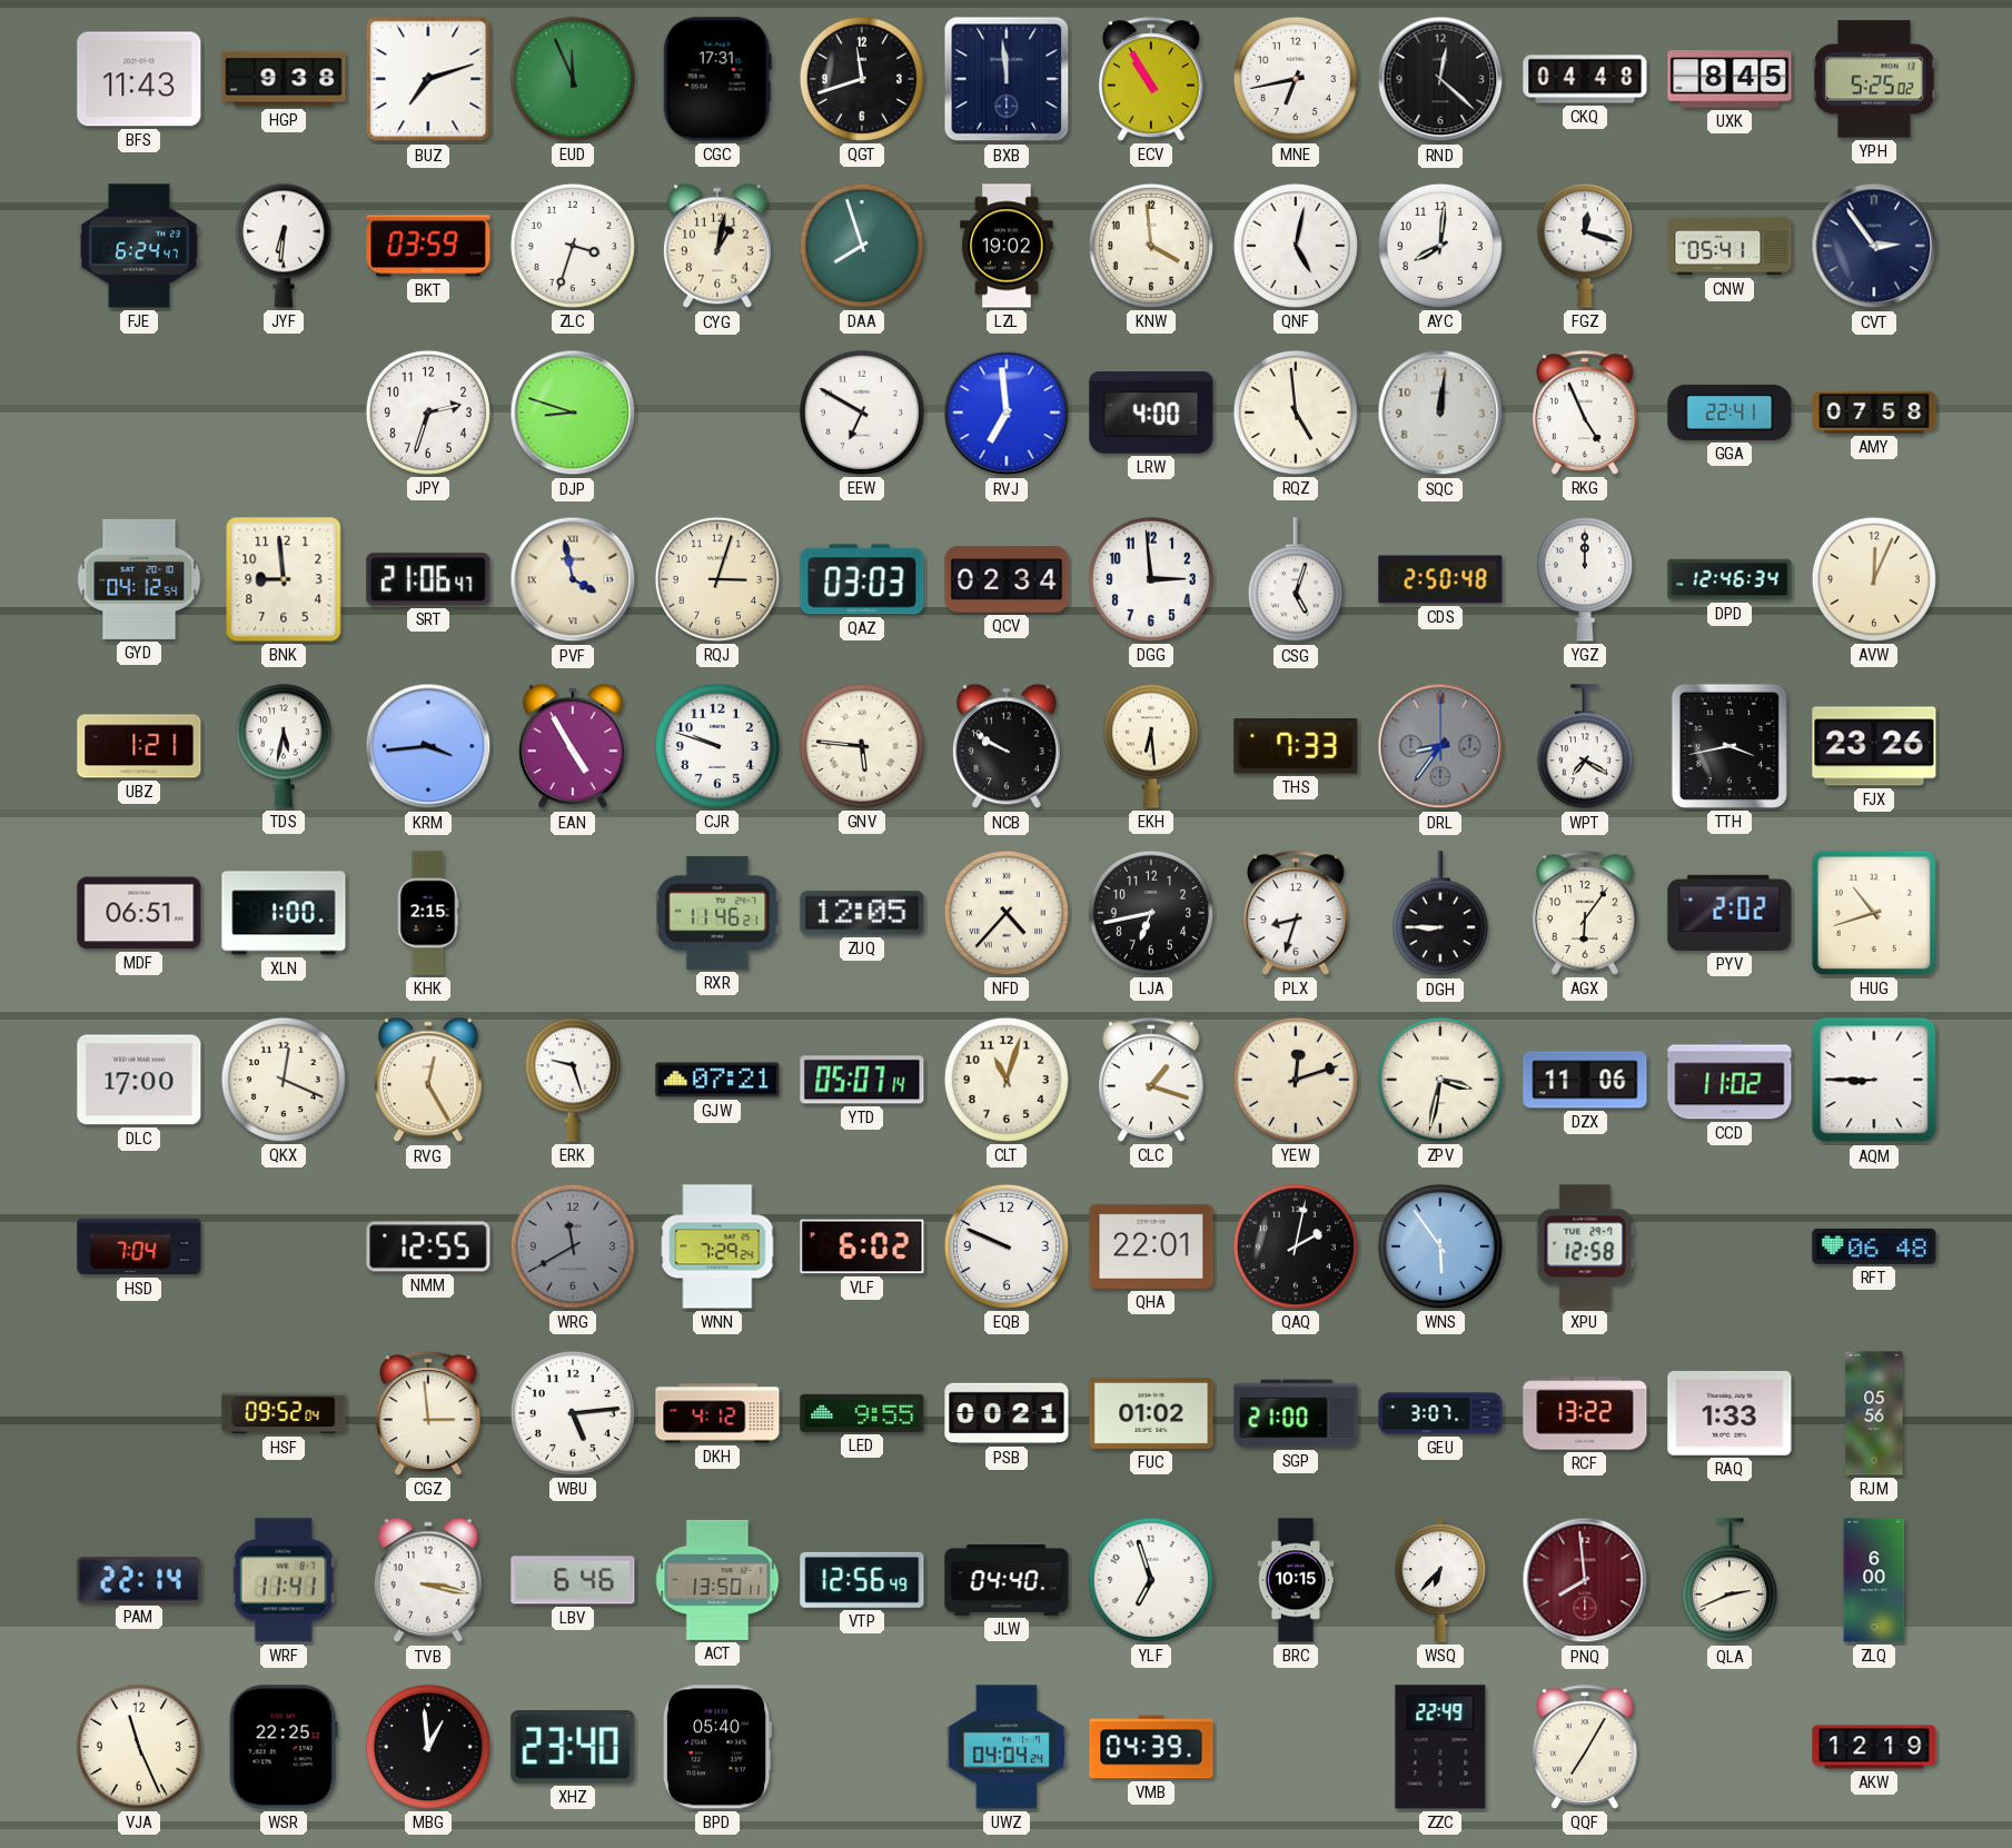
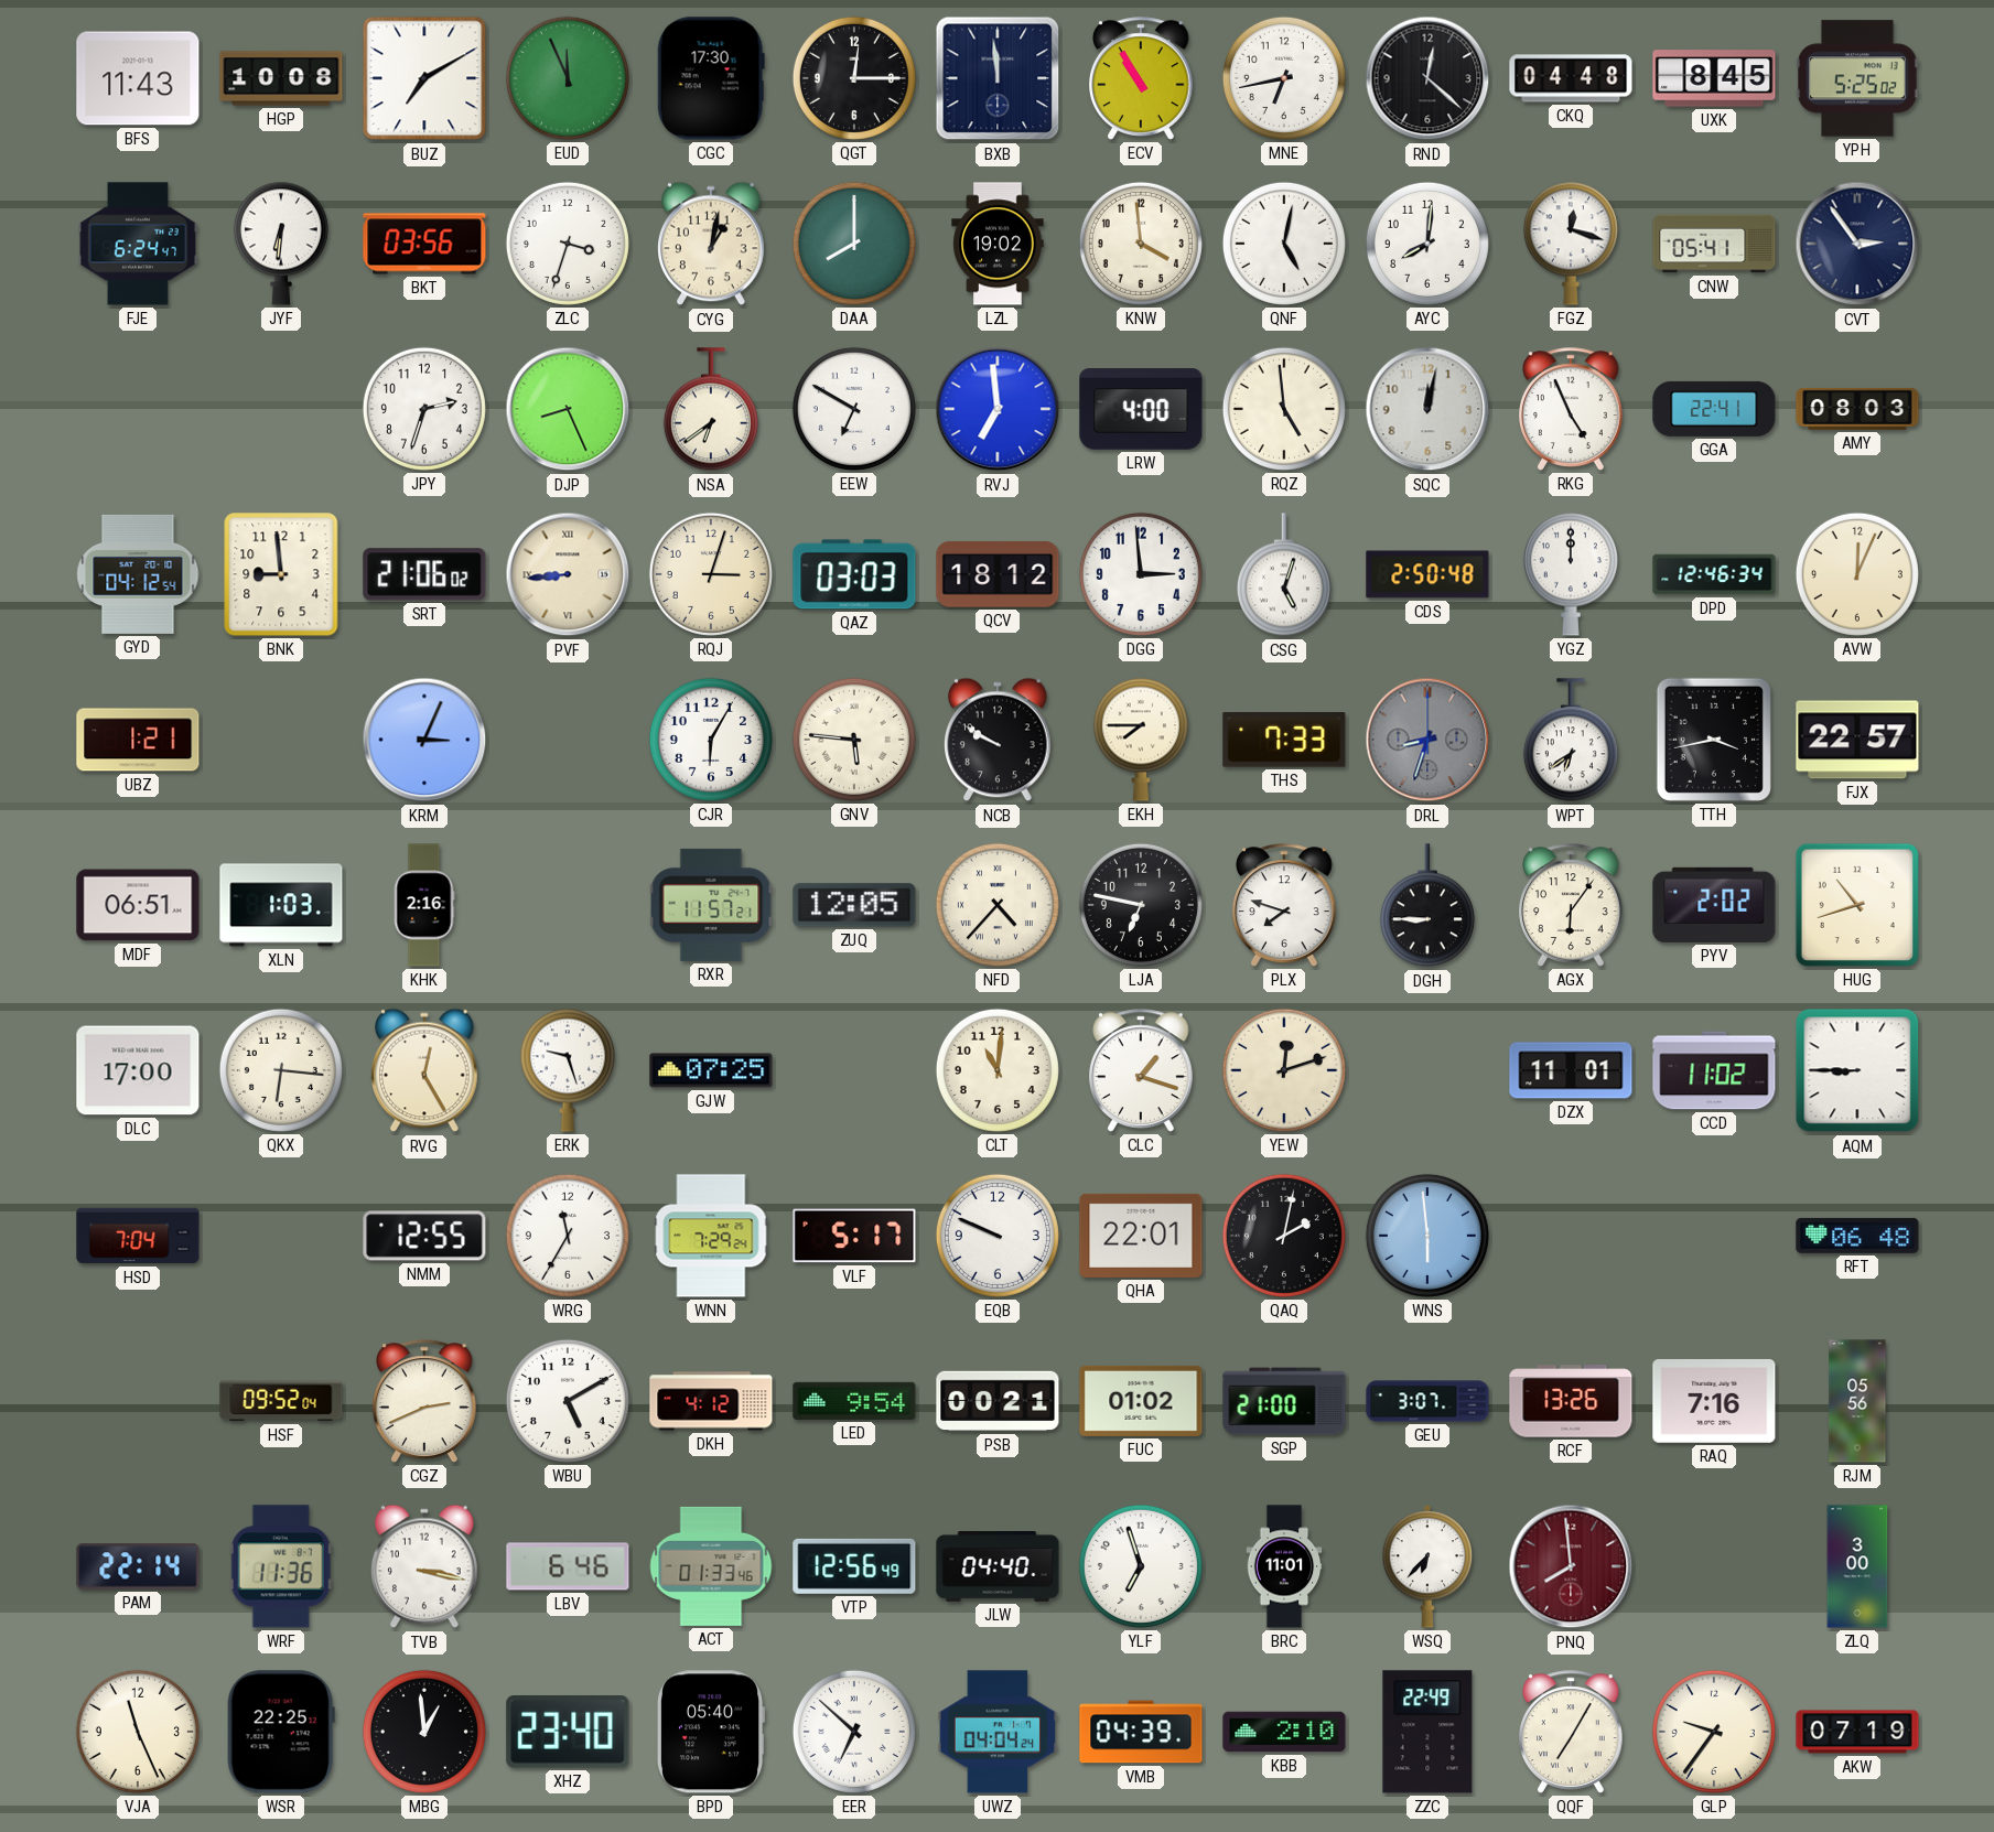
HGP: 9:38 -> 10:08 (281, 78)
BUZ: 7:12 -> 7:10 (424, 78)
CGC: 17:31 -> 17:30 (711, 78)
QGT: 11:42 -> 12:15 (854, 78)
BKT: 03:59 -> 03:56 (424, 244)
DAA: 7:57 -> 8:00 (854, 244)
DJP: 8:48 -> 8:26 (568, 409)
NSA: none -> 6:39 (711, 410)
SQC: 12:01 -> 12:02 (1427, 409)
AMY: 07:58 -> 08:03 (1857, 409)
SRT: 21:06:47 -> 21:06:02 (424, 574)
PVF: 3:58 -> 8:44 (568, 574)
QCV: 02:34 -> 18:12 (998, 574)
TDS: 5:32 -> none (284, 746)
KRM: 3:44 -> 3:04 (424, 740)
EAN: 4:55 -> none (574, 746)
CJR: 9:48 -> 6:05 (711, 740)
EKH: 6:29 -> 7:45 (1141, 740)
DRL: 8:36 -> 8:33 (1427, 740)
WPT: 7:20 -> 6:39 (1571, 741)
FJX: 23:26 -> 22:57 (1857, 740)
XLN: 1:00 -> 1:03 (281, 905)
KHK: 2:15 -> 2:16 (424, 905)
RXR: 11:46 -> 11:57 (711, 905)
LJA: 6:43 -> 6:47 (1141, 905)
PLX: 8:33 -> 7:48 (1285, 905)
QKX: 12:19 -> 6:16 (281, 1070)
GJW: 07:21 -> 07:25 (711, 1070)
YTD: 05:07 -> none (862, 1080)
CLT: 11:03 -> 11:01 (998, 1070)
ZPV: 3:32 -> none (1440, 1080)
DZX: 11:06 -> 11:01 (1571, 1070)
WRG: 11:40 -> 11:35 (568, 1236)
WRG dial: grey -> white (568, 1236)
VLF: 6:02 -> 5:17 (854, 1236)
WNS: 5:54 -> 5:59 (1427, 1236)
XPU: 12:58 -> none (1585, 1246)
CGZ: 2:59 -> 2:41 (425, 1401)
WBU: 5:14 -> 5:10 (568, 1401)
LED: 9:55 -> 9:54 (854, 1401)
RCF: 13:22 -> 13:26 (1571, 1401)
RAQ: 1:33 -> 7:16 (1714, 1401)
WRF: 11:41 -> 11:36 (281, 1566)
ACT: 13:50 -> 01:33 (711, 1566)
BRC: 10:15 -> 11:01 (1284, 1566)
QLA: 2:41 -> none (1729, 1581)
ZLQ: 6:00 -> 3:00 (1857, 1566)
EER: none -> 6:52 (854, 1732)
KBB: none -> 2:10 (1284, 1732)
GLP: none -> 9:36 (1714, 1732)
AKW: 12:19 -> 07:19 (1857, 1732)
